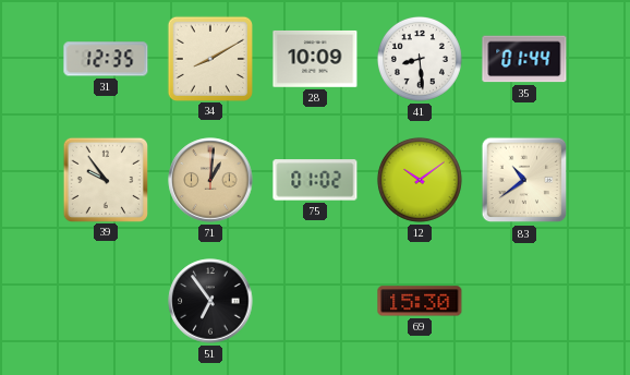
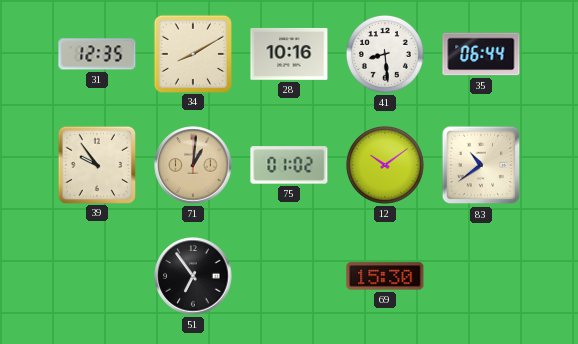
28: 10:09 -> 10:16 (289, 54)
35: 01:44 -> 06:44 (481, 54)
